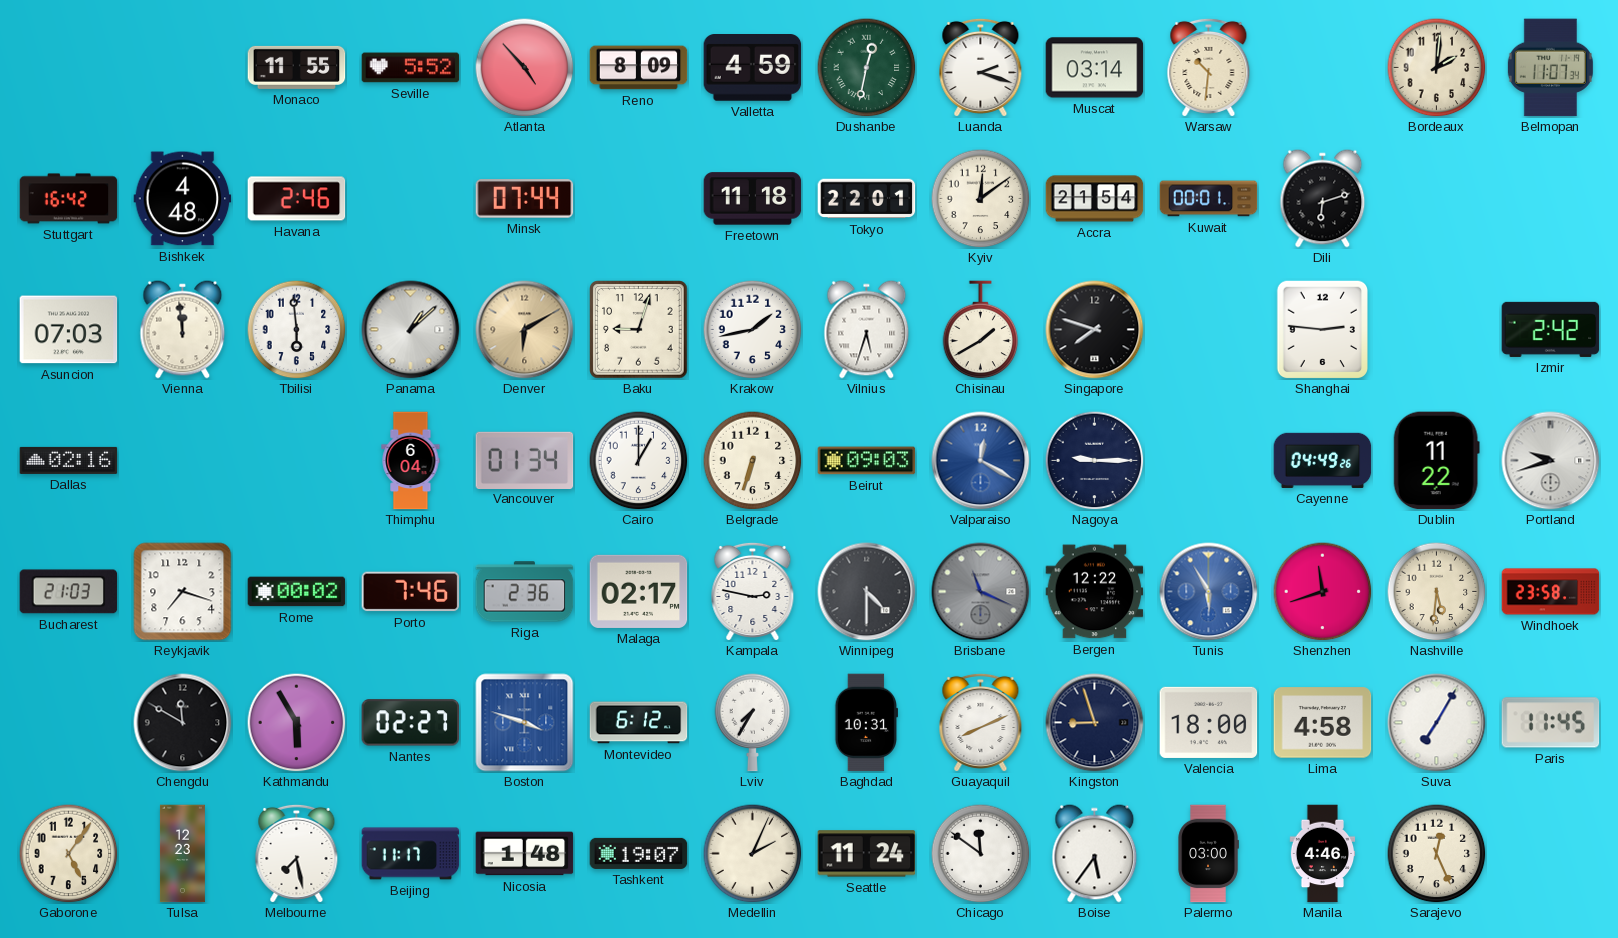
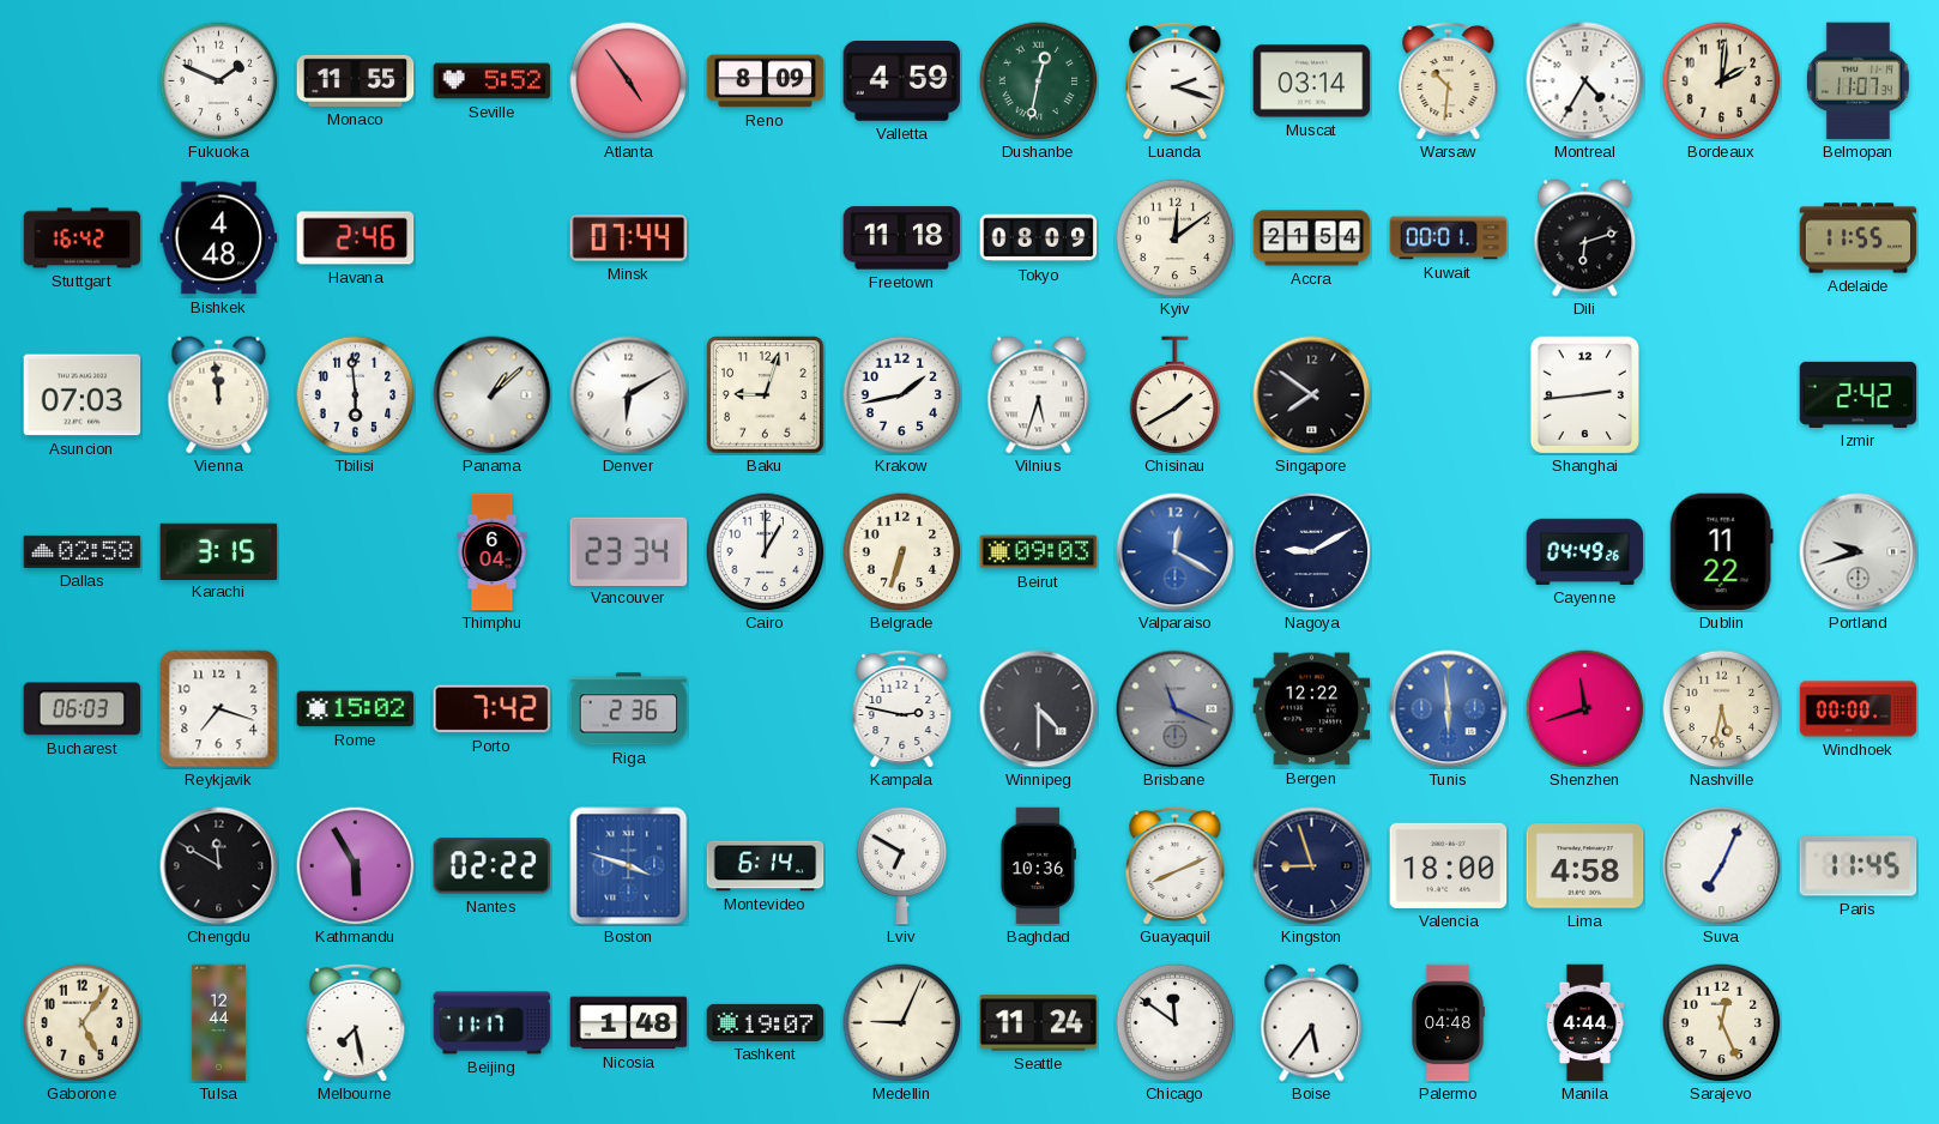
Fukuoka: none -> 1:49 (219, 81)
Atlanta: 4:53 -> 4:54 (629, 81)
Montreal: none -> 4:35 (1585, 81)
Tokyo: 22:01 -> 08:09 (1039, 238)
Adelaide: none -> 11:55 (1859, 238)
Denver dial: champagne -> white (629, 395)
Singapore: 7:48 -> 7:51 (1312, 395)
Shanghai: 2:46 -> 2:44 (1584, 394)
Dallas: 02:16 -> 02:58 (83, 551)
Karachi: none -> 3:15 (219, 551)
Vancouver: 01:34 -> 23:34 (629, 551)
Nagoya: 9:15 -> 9:10 (1312, 552)
Bucharest: 21:03 -> 06:03 (83, 709)
Rome: 00:02 -> 15:02 (356, 709)
Porto: 7:46 -> 7:42 (493, 709)
Malaga: 02:17 -> none (639, 591)
Tunis: 5:55 -> 5:59 (1449, 709)
Nashville: 5:31 -> 5:32 (1722, 709)
Windhoek: 23:58 -> 00:00 (1859, 709)
Nantes: 02:27 -> 02:22 (493, 866)
Montevideo: 6:12 -> 6:14 (766, 866)
Lviv: 7:35 -> 6:50 (902, 866)
Baghdad: 10:31 -> 10:36 (1038, 866)
Suva: 7:05 -> 7:04 (1722, 866)
Tulsa: 12:23 -> 12:44 (218, 1023)
Medellin: 2:04 -> 9:04 (902, 1023)
Palermo: 03:00 -> 04:48 (1448, 1023)
Manila: 4:46 -> 4:44 (1585, 1023)
